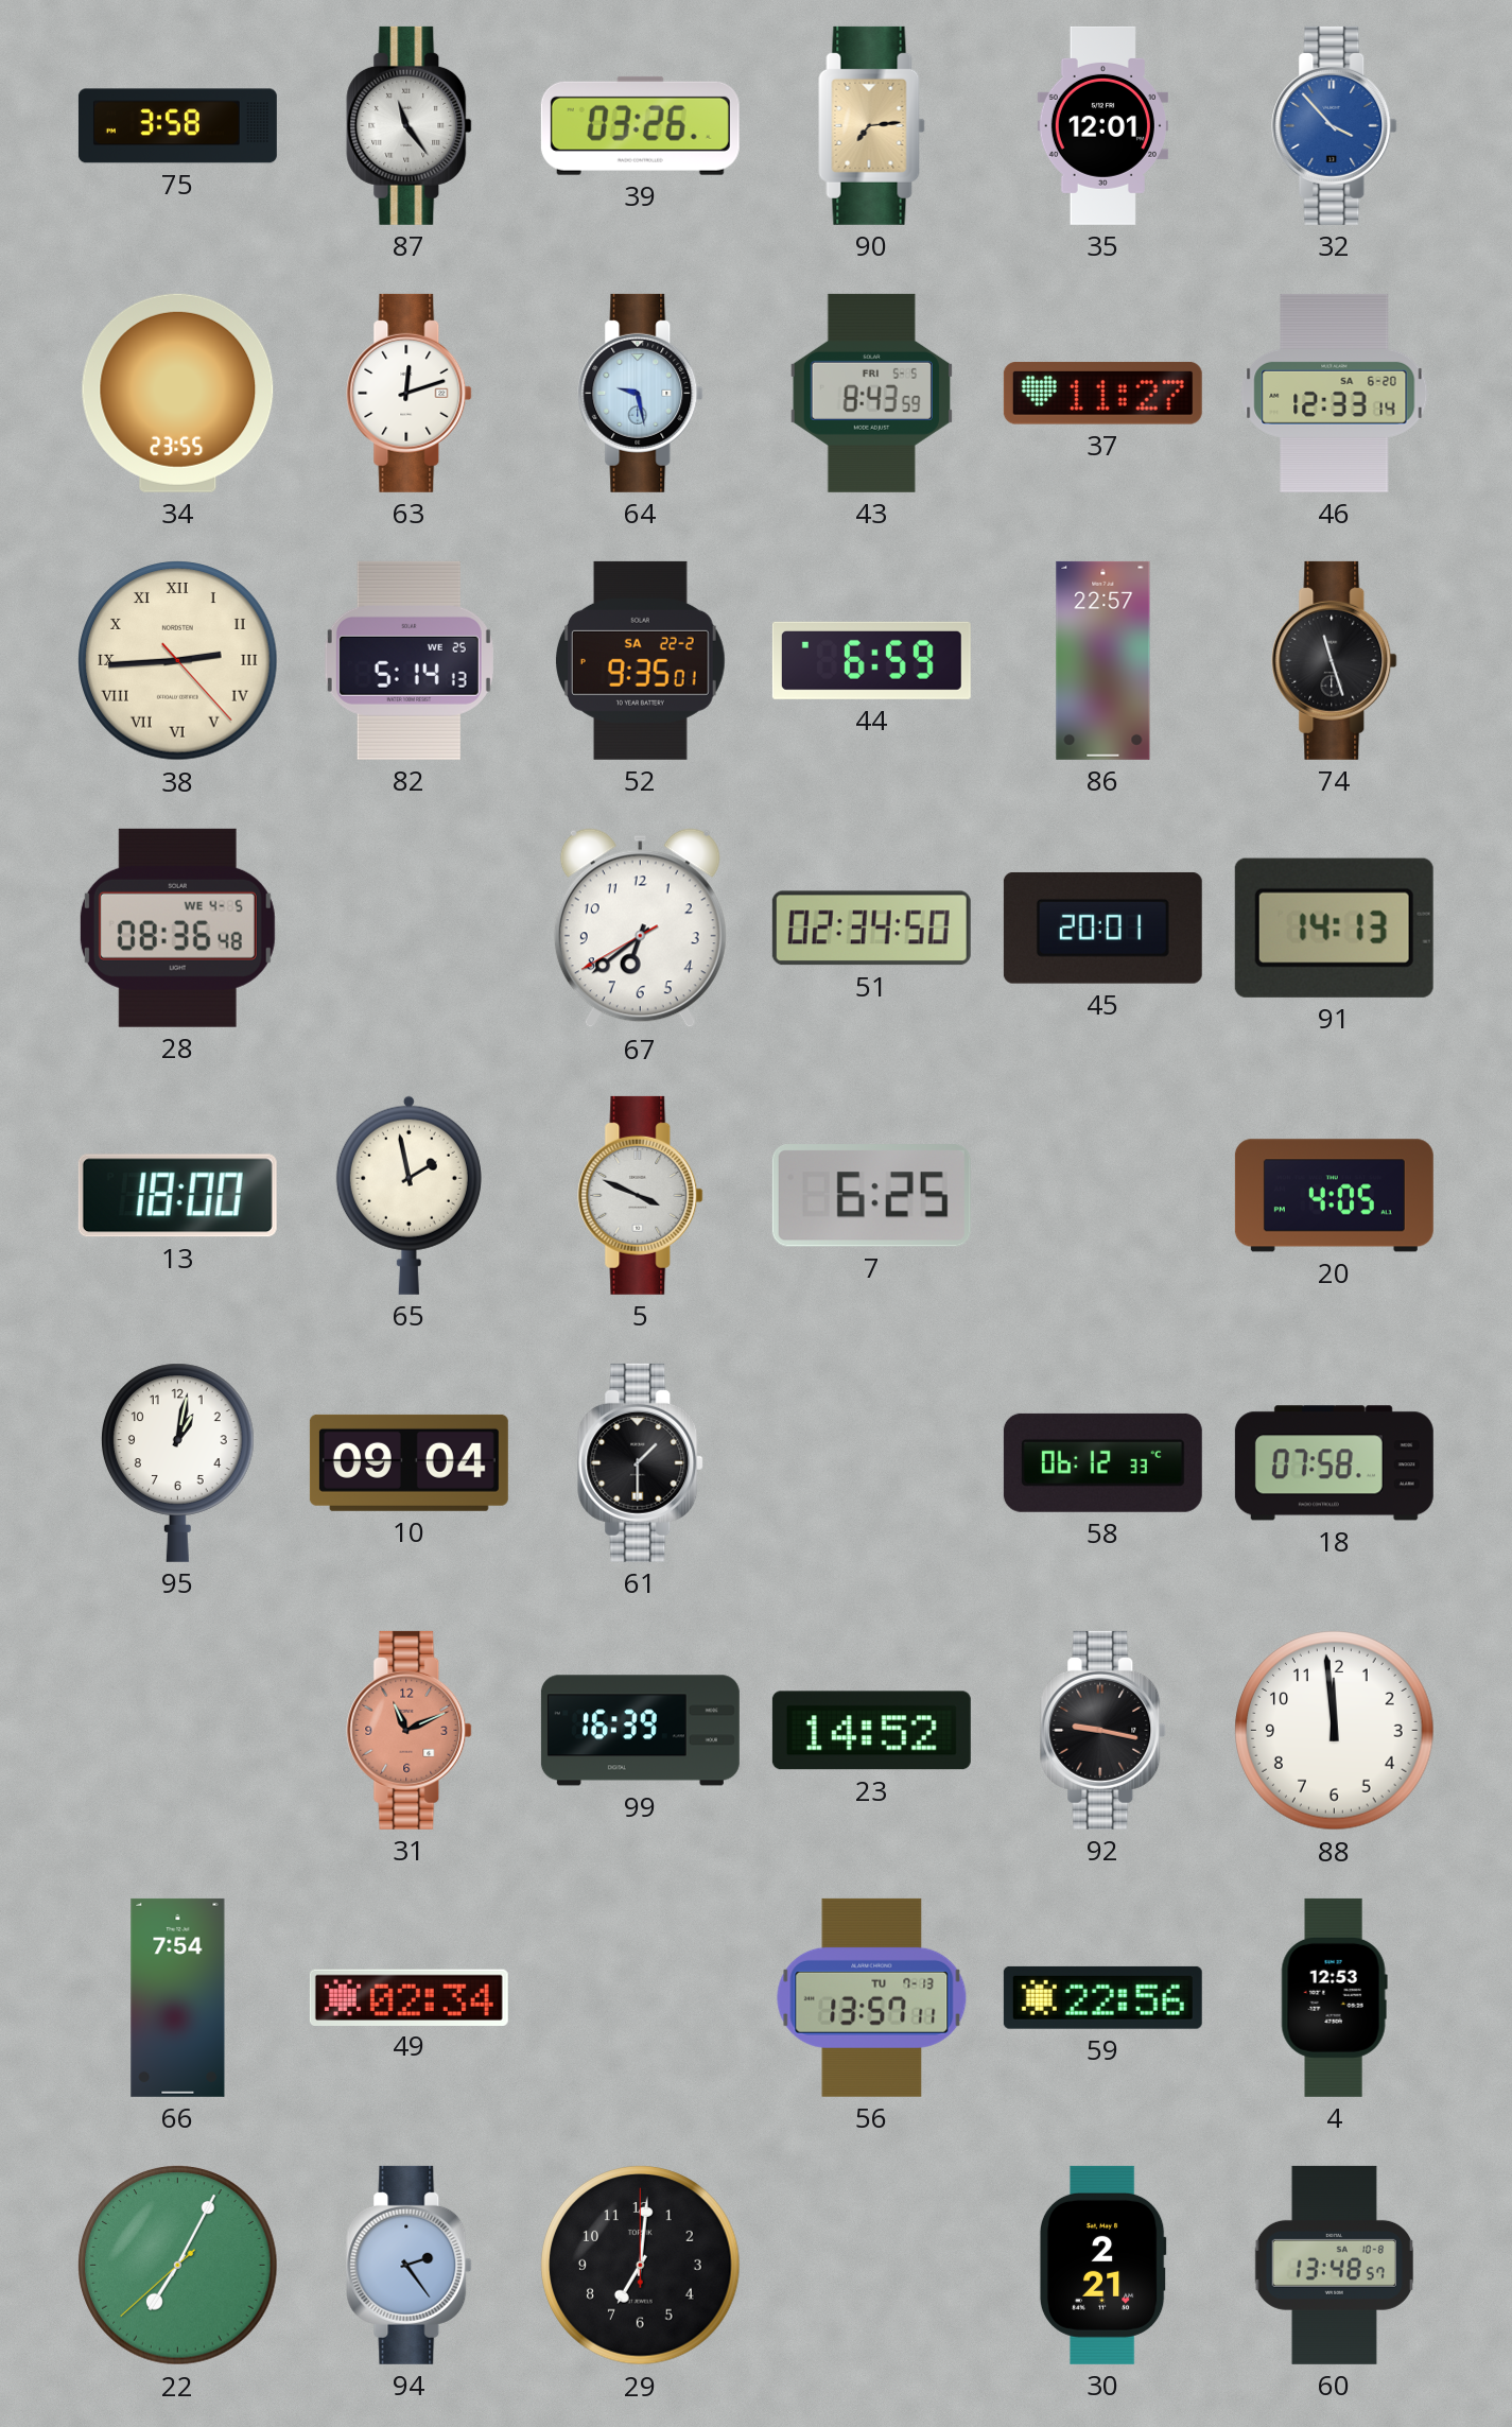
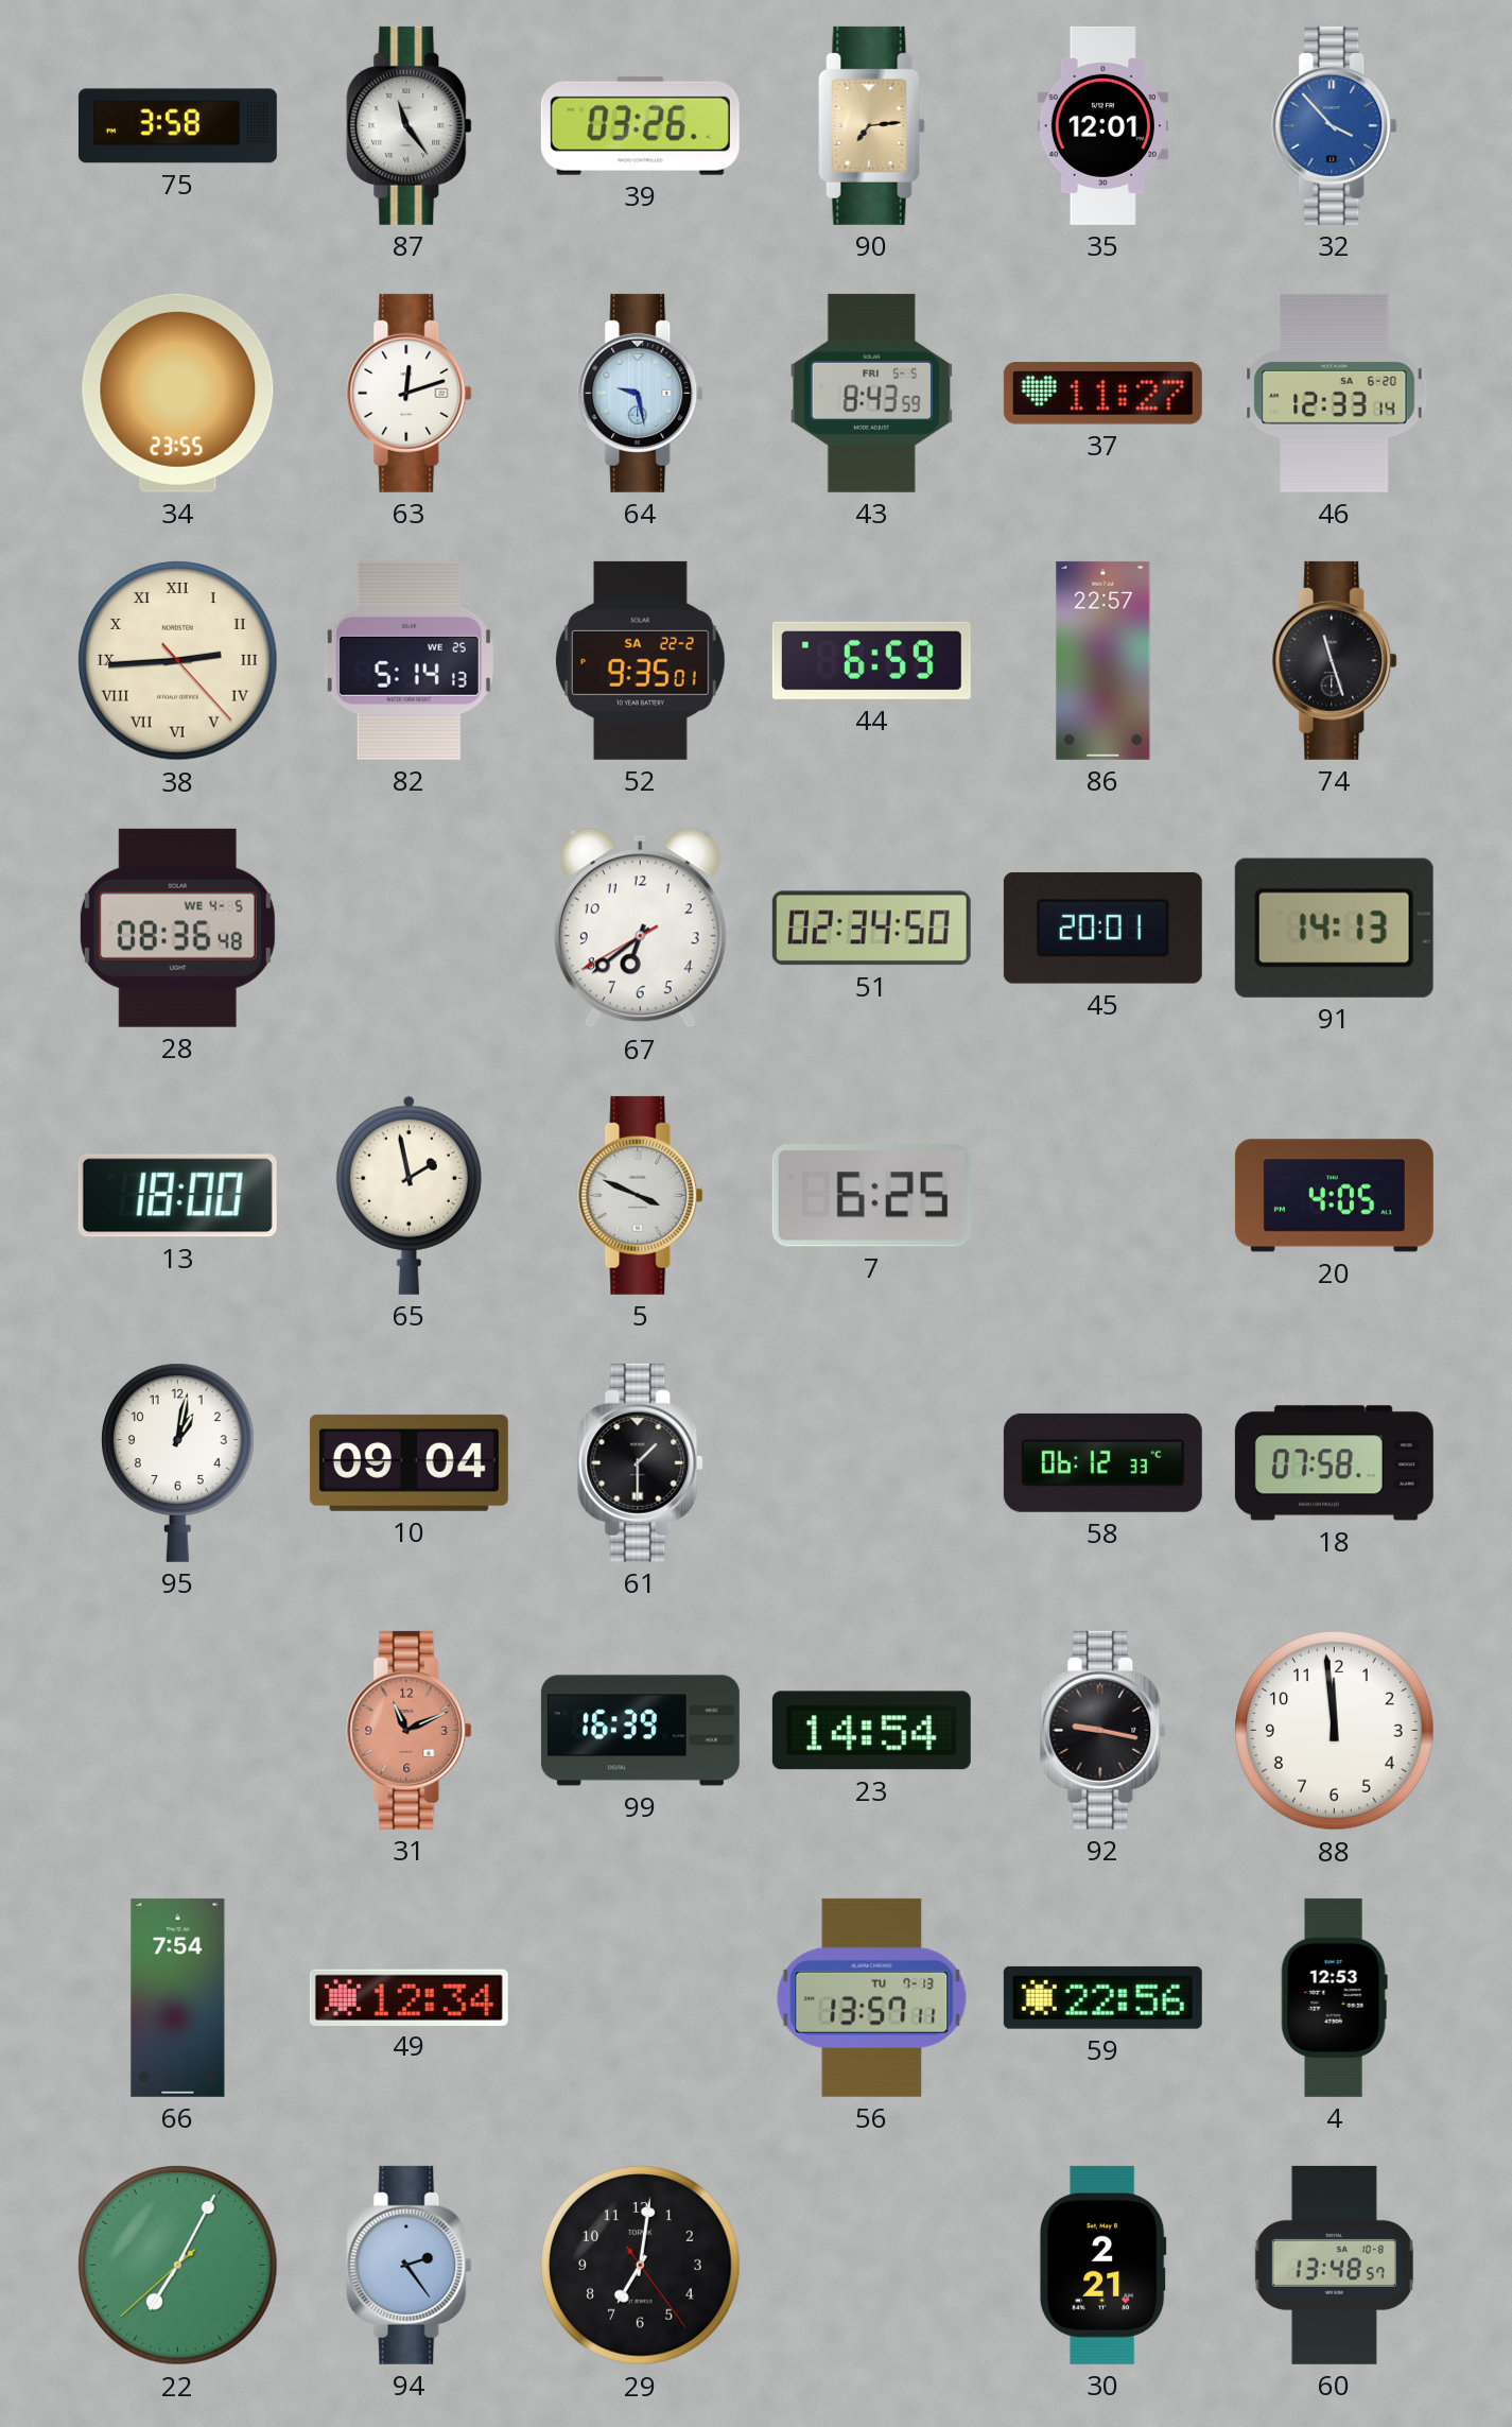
23: 14:52 -> 14:54 (871, 1731)
49: 02:34 -> 12:34 (409, 1997)
29: 7:01:00 -> 7:01:24 (641, 2266)
